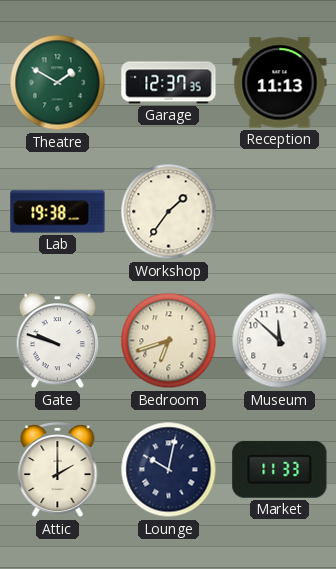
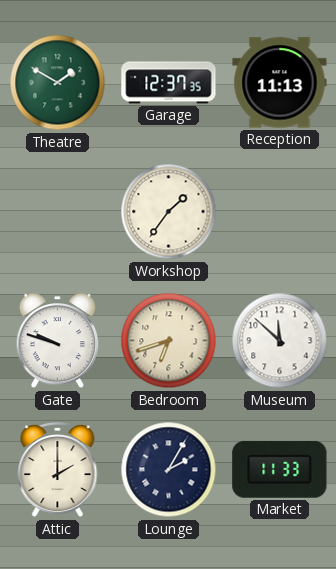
Lab: 19:38 -> none (58, 212)
Lounge: 10:02 -> 2:05 (169, 470)
